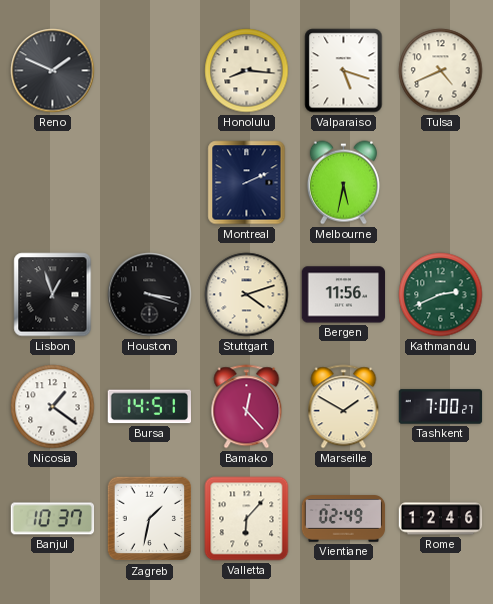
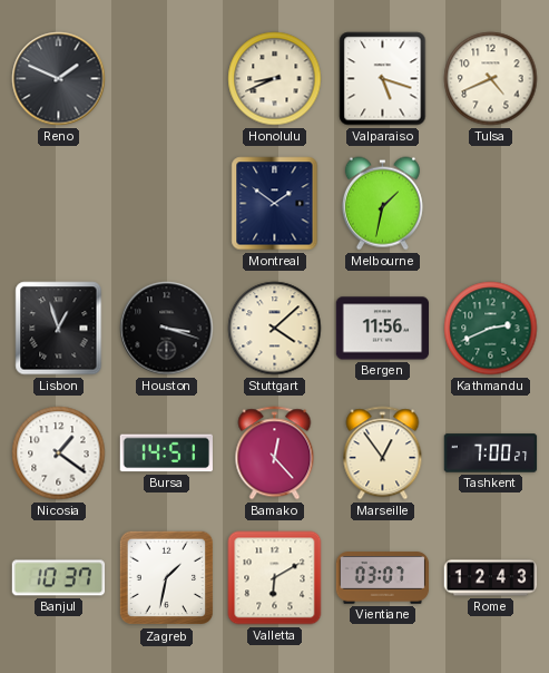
Honolulu: 8:16 -> 8:41 (275, 79)
Montreal: 2:11 -> 1:51 (275, 204)
Melbourne: 5:32 -> 1:32 (382, 204)
Stuttgart: 4:12 -> 4:08 (275, 329)
Marseille: 1:50 -> 12:54 (383, 453)
Valletta: 6:07 -> 6:10 (275, 578)
Vientiane: 02:49 -> 03:07 (383, 578)
Rome: 12:46 -> 12:43 (491, 578)
